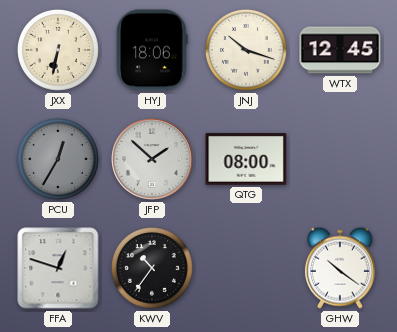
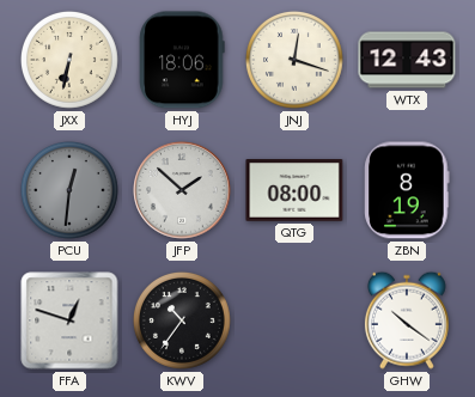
JNJ: 10:18 -> 12:18 (294, 60)
WTX: 12:45 -> 12:43 (407, 60)
PCU: 12:35 -> 12:31 (69, 190)
ZBN: none -> 8:19 (407, 190)
